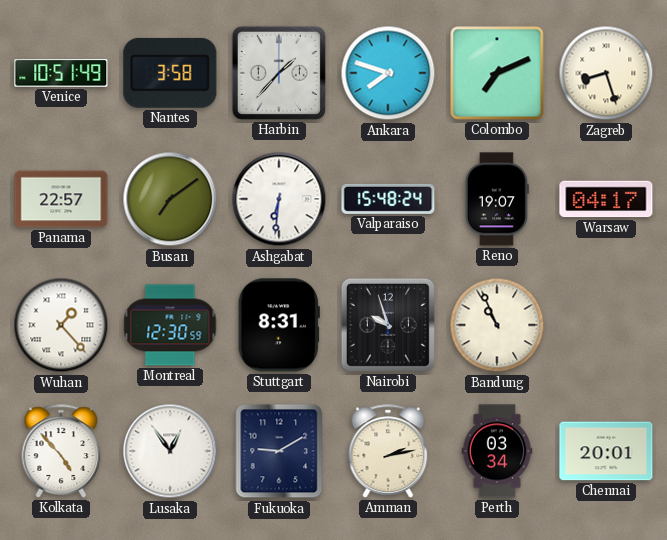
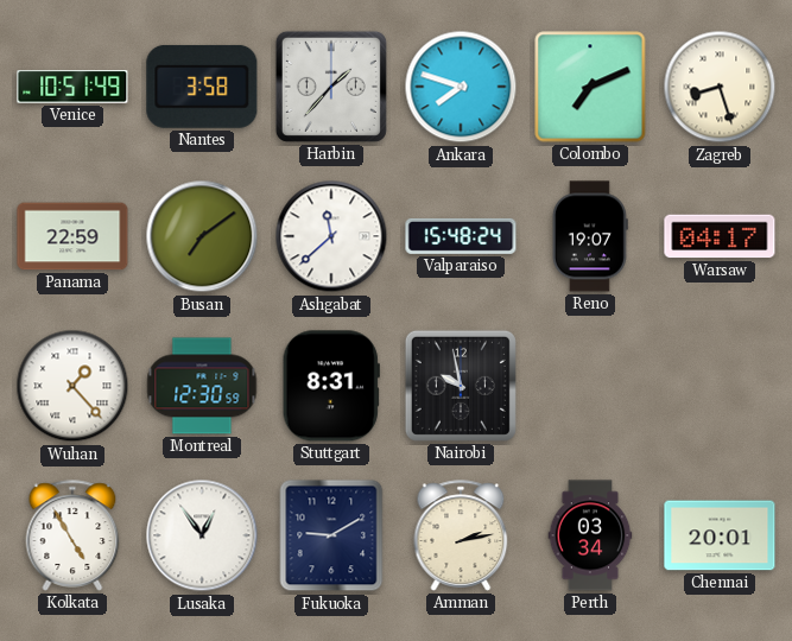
Panama: 22:57 -> 22:59 (72, 236)
Ashgabat: 6:31 -> 11:38 (331, 236)
Nairobi: 9:57 -> 9:58 (461, 386)
Bandung: 10:56 -> none (497, 325)
Kolkata: 4:53 -> 4:55 (72, 535)
